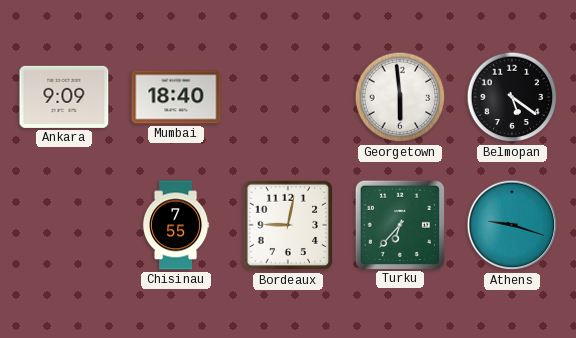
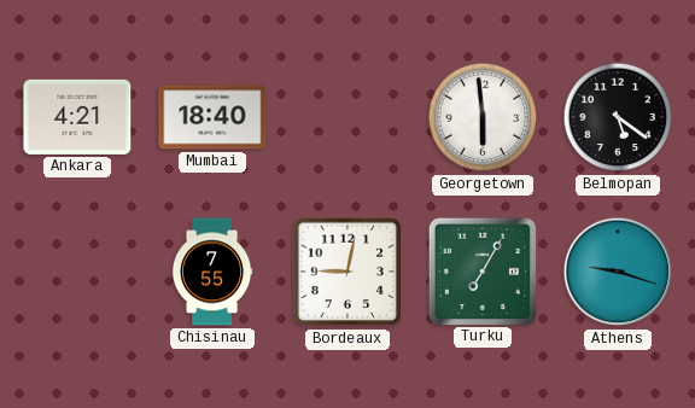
Ankara: 9:09 -> 4:21 (77, 117)
Turku: 6:37 -> 7:05 (481, 270)
